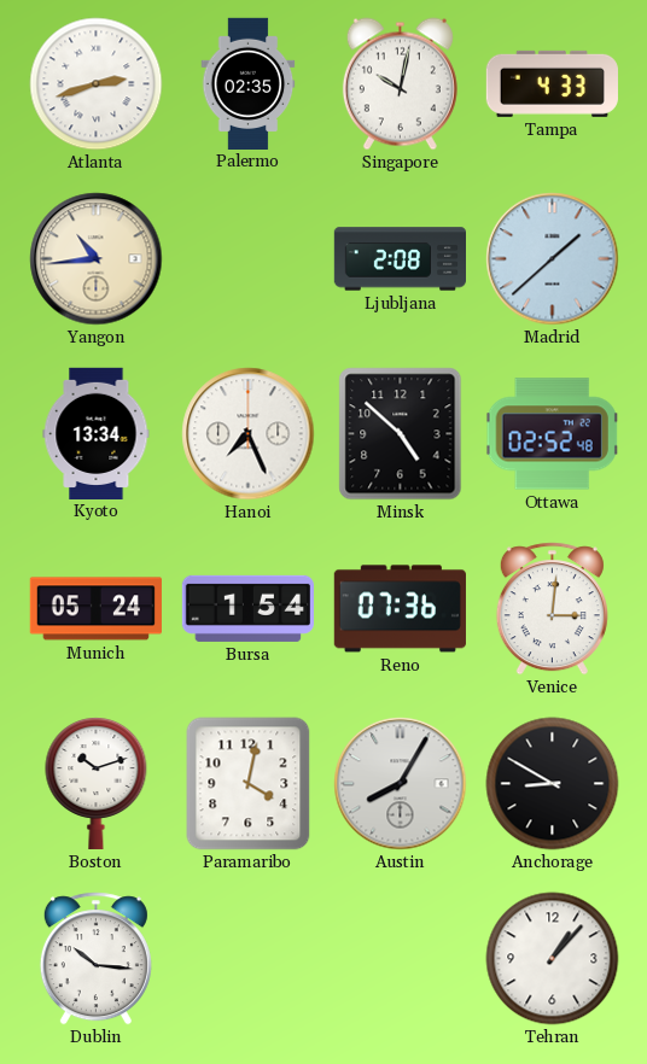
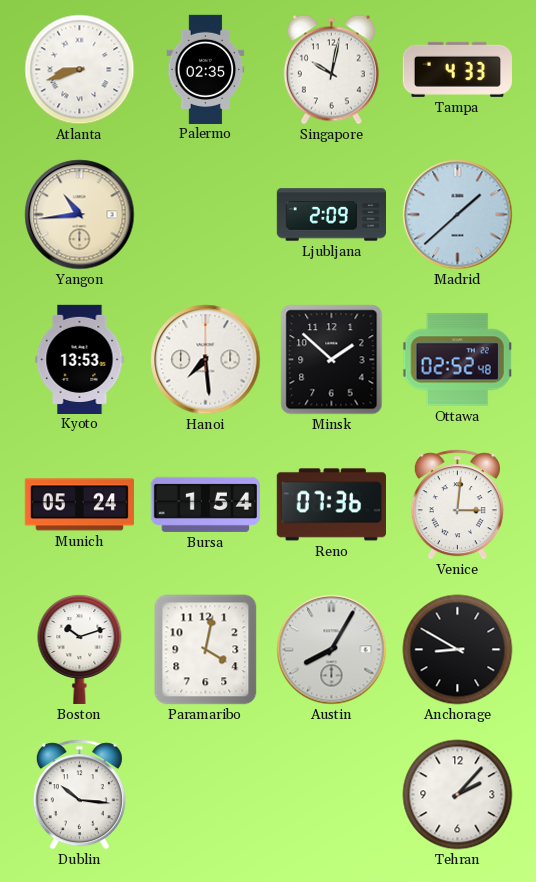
Atlanta: 2:42 -> 8:42 (80, 70)
Ljubljana: 2:08 -> 2:09 (331, 215)
Kyoto: 13:34 -> 13:53 (80, 359)
Hanoi: 7:26 -> 7:29 (206, 360)
Minsk: 4:52 -> 1:52 (332, 360)
Tehran: 1:07 -> 2:07 (458, 795)
